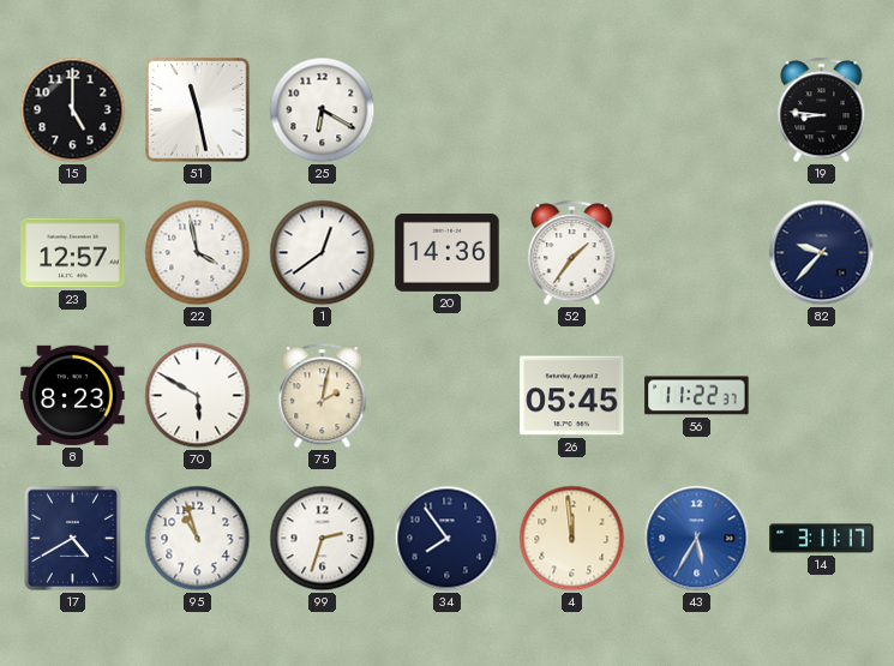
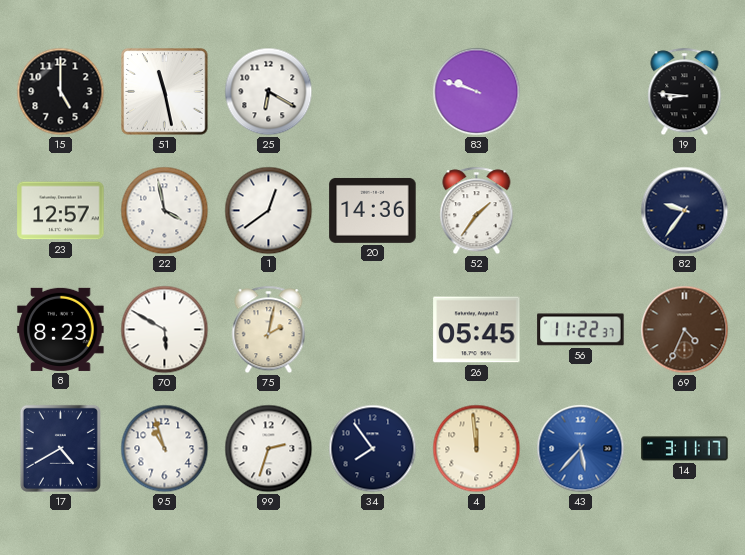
83: none -> 9:48 (477, 92)
82: 9:37 -> 9:36 (685, 211)
69: none -> 4:34 (685, 330)
43: 5:35 -> 5:37 (581, 449)
